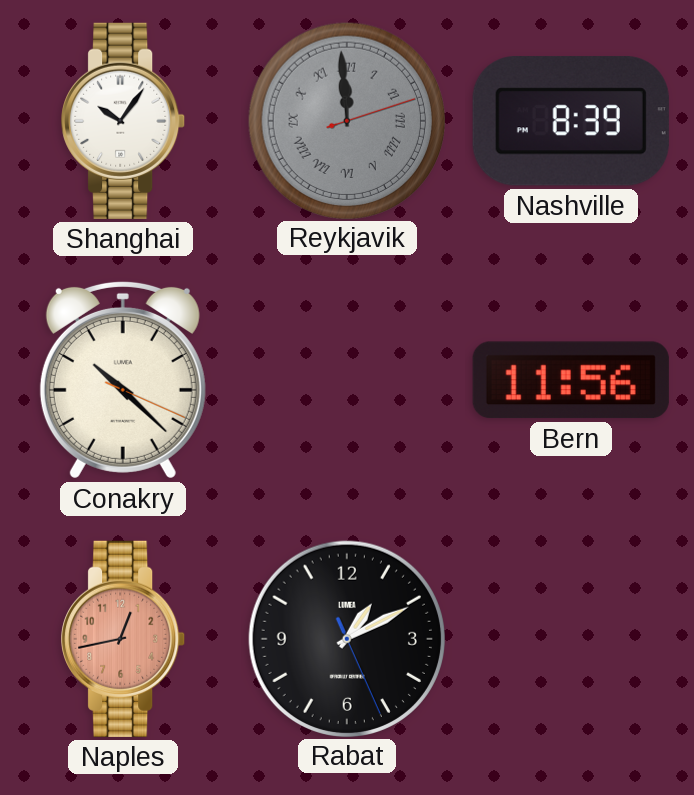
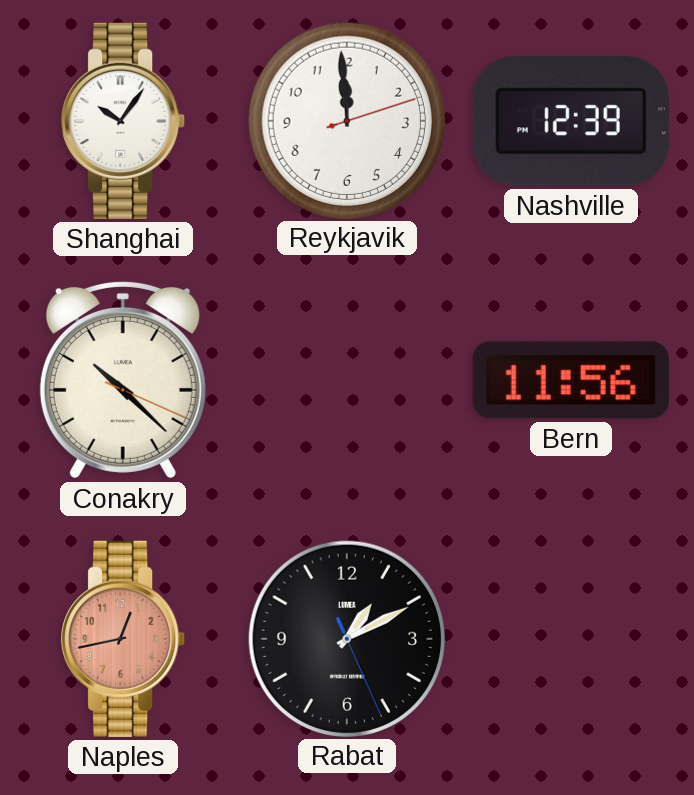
Reykjavik dial: grey -> white (346, 120)
Reykjavik numerals: Roman -> Arabic (346, 120)
Nashville: 8:39 -> 12:39 (571, 121)
